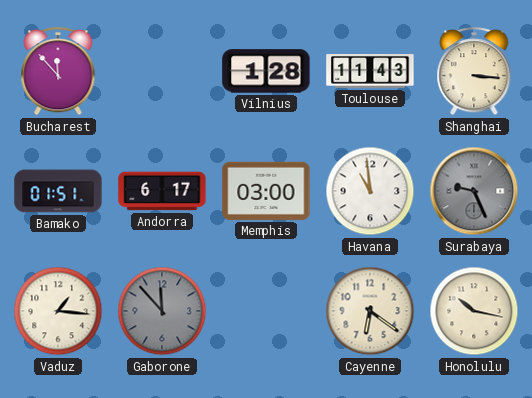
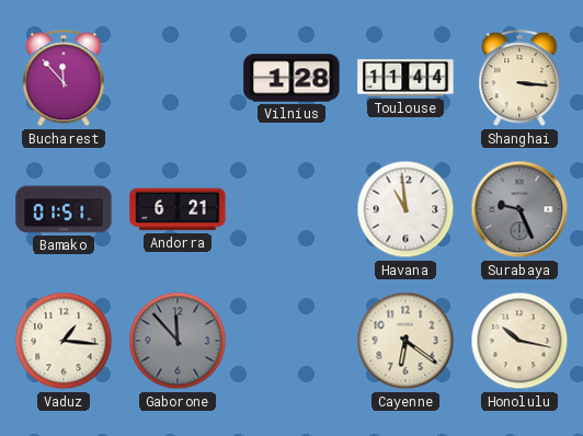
Toulouse: 11:43 -> 11:44 (405, 79)
Andorra: 6:17 -> 6:21 (178, 209)
Memphis: 03:00 -> none (266, 191)
